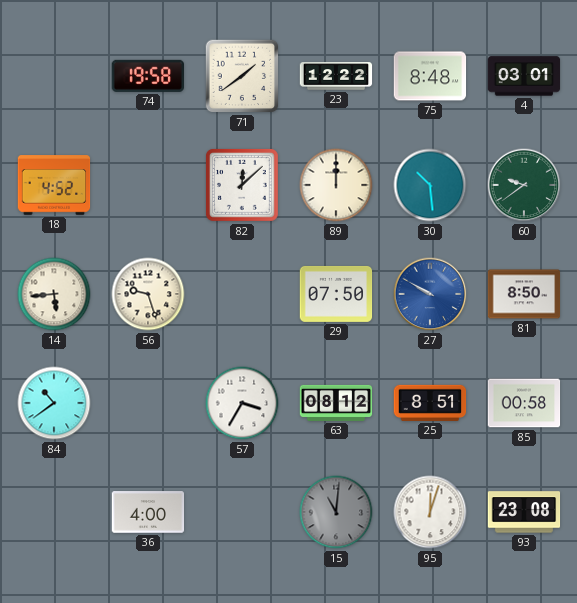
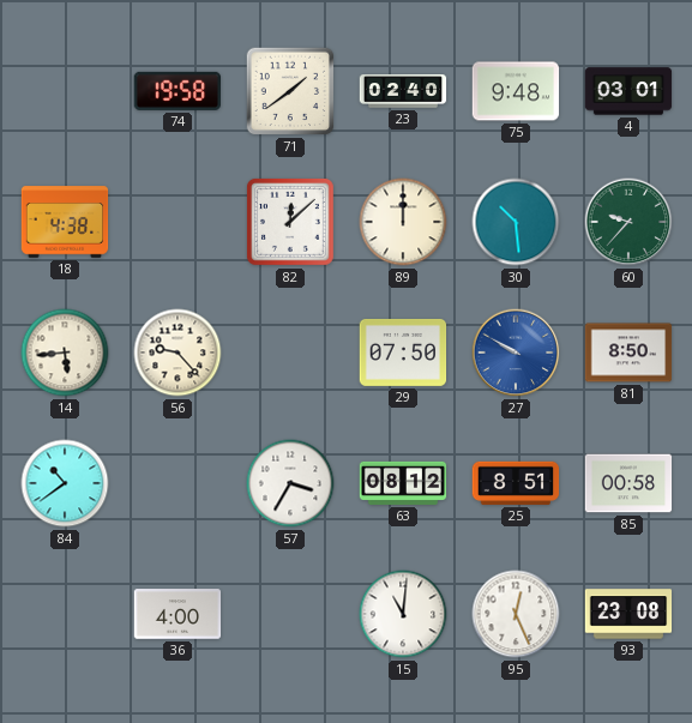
23: 12:22 -> 02:40 (403, 91)
75: 8:48 -> 9:48 (516, 91)
18: 4:52 -> 4:38 (65, 222)
60: 9:39 -> 9:37 (628, 222)
56: 9:27 -> 9:23 (177, 353)
15 dial: grey -> white (403, 614)
95: 12:03 -> 12:26 (516, 614)
